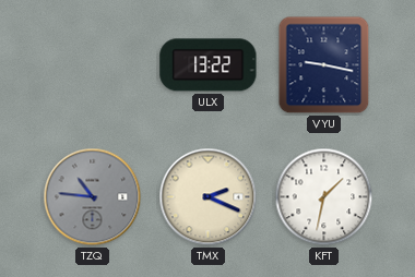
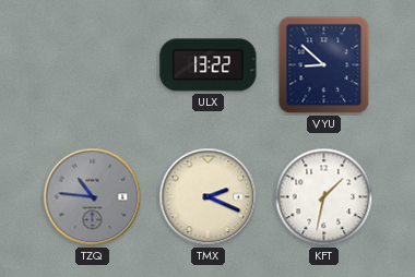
VYU: 9:17 -> 8:52 (324, 65)
